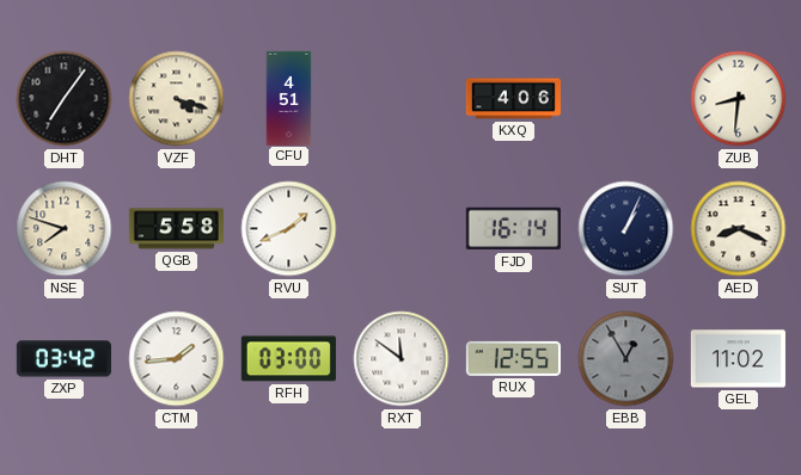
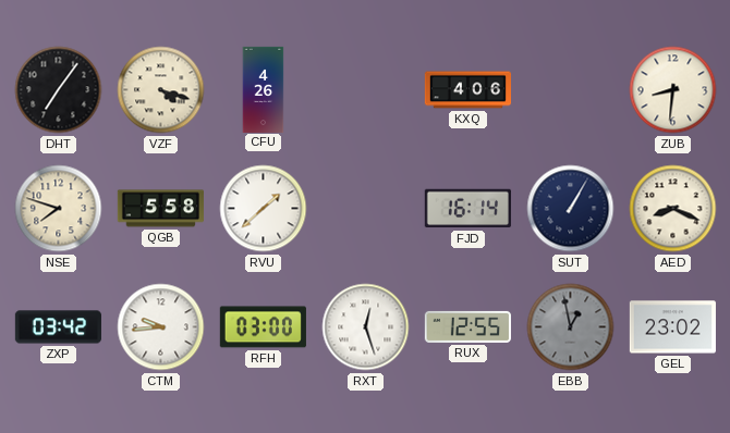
CFU: 4:51 -> 4:26 (264, 89)
RVU: 1:41 -> 1:38 (264, 209)
SUT: 1:04 -> 1:05 (571, 209)
CTM: 1:44 -> 9:44 (161, 327)
RXT: 11:51 -> 12:27 (366, 327)
EBB: 12:55 -> 12:58 (571, 327)
GEL: 11:02 -> 23:02 (672, 327)
